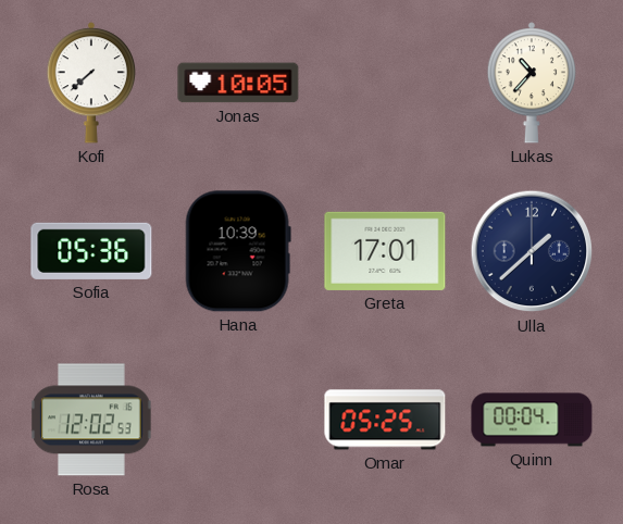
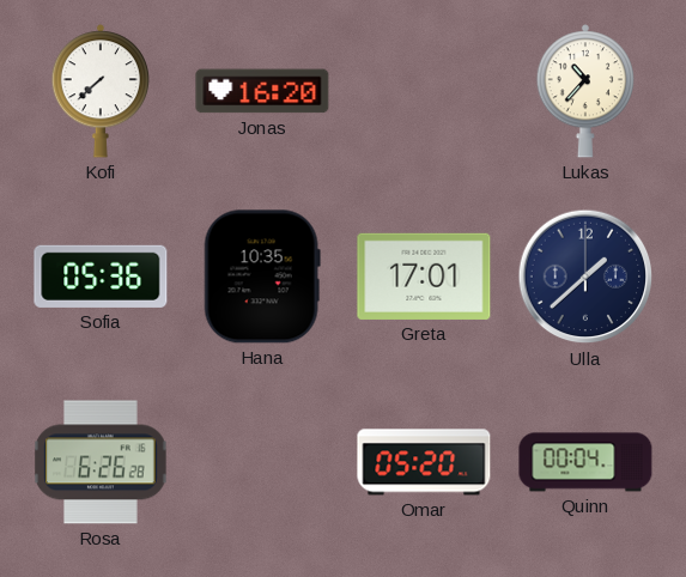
Jonas: 10:05 -> 16:20 (262, 91)
Hana: 10:39 -> 10:35 (262, 277)
Rosa: 12:02 -> 6:26 (101, 462)
Omar: 05:25 -> 05:20 (424, 462)
